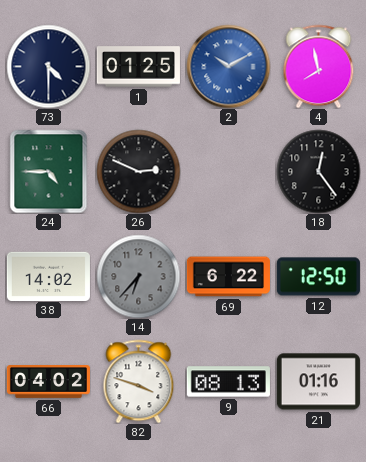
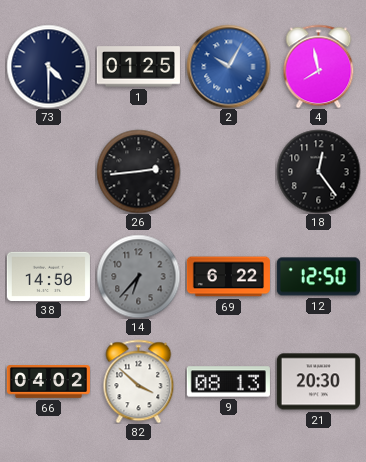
2: 10:10 -> 10:05 (228, 66)
24: 4:45 -> none (49, 171)
26: 2:49 -> 2:44 (138, 171)
38: 14:02 -> 14:50 (48, 276)
82: 3:48 -> 3:52 (139, 381)
21: 01:16 -> 20:30 (318, 382)
